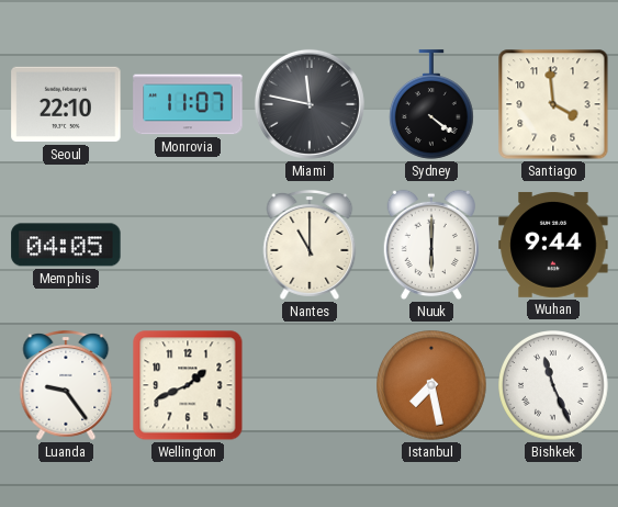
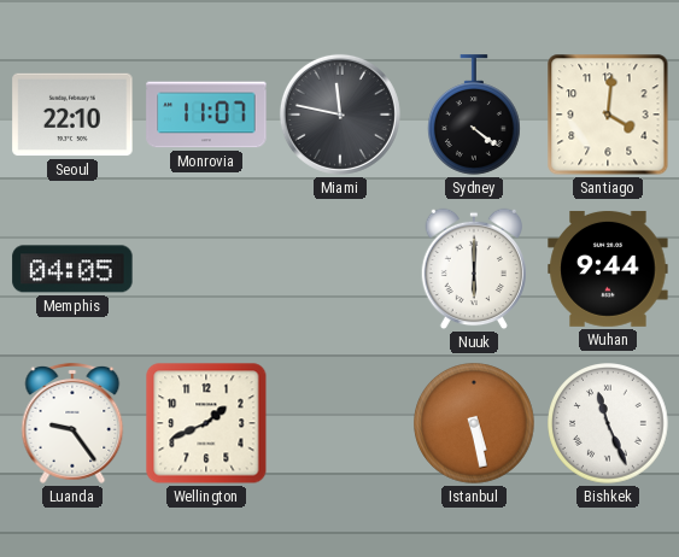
Santiago: 3:59 -> 4:01 (608, 115)
Nantes: 11:00 -> none (310, 245)
Istanbul: 7:28 -> 5:28 (474, 423)
